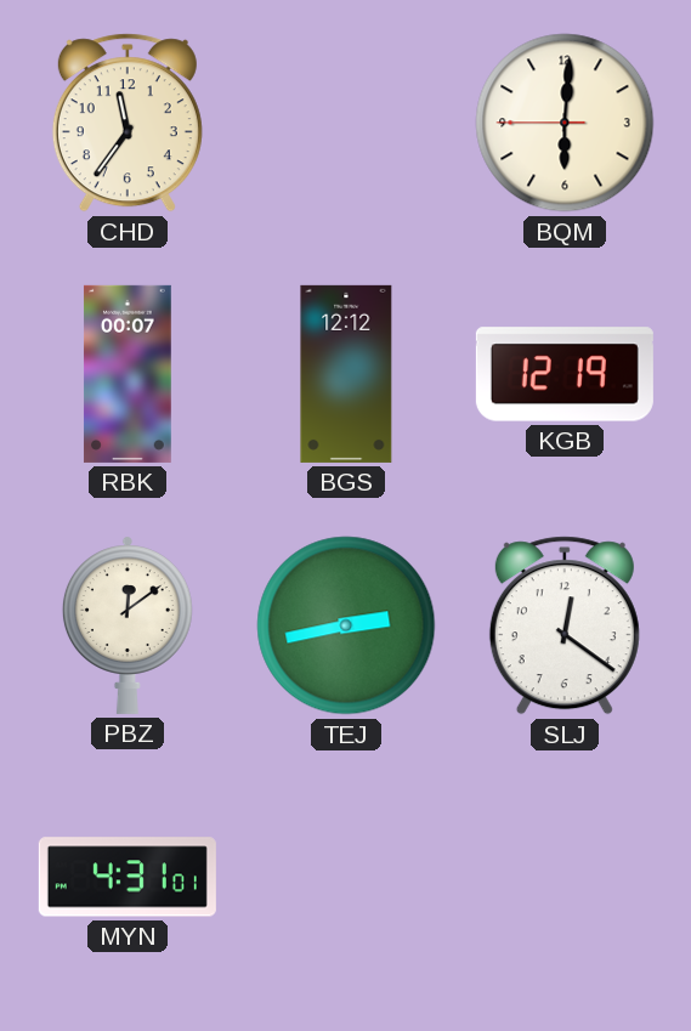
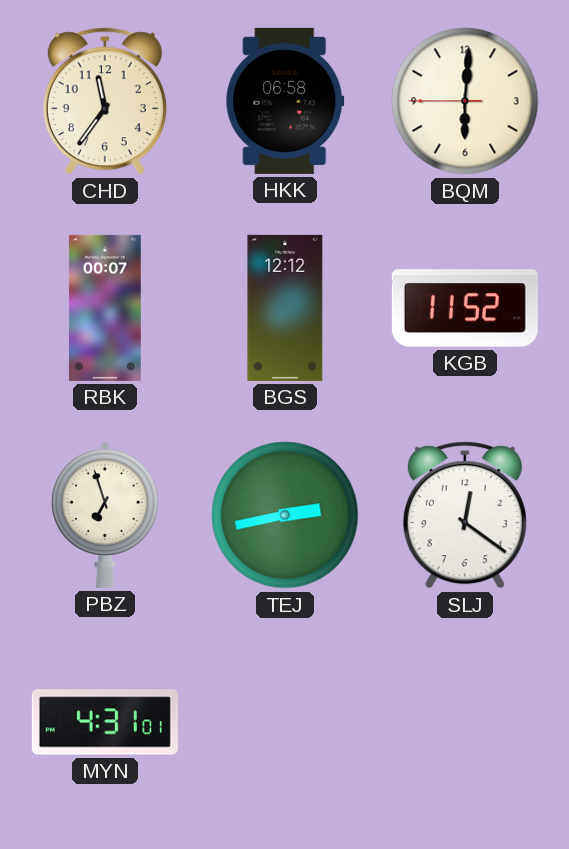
HKK: none -> 06:58 (285, 101)
KGB: 12:19 -> 11:52 (465, 308)
PBZ: 12:09 -> 6:57 (105, 515)
